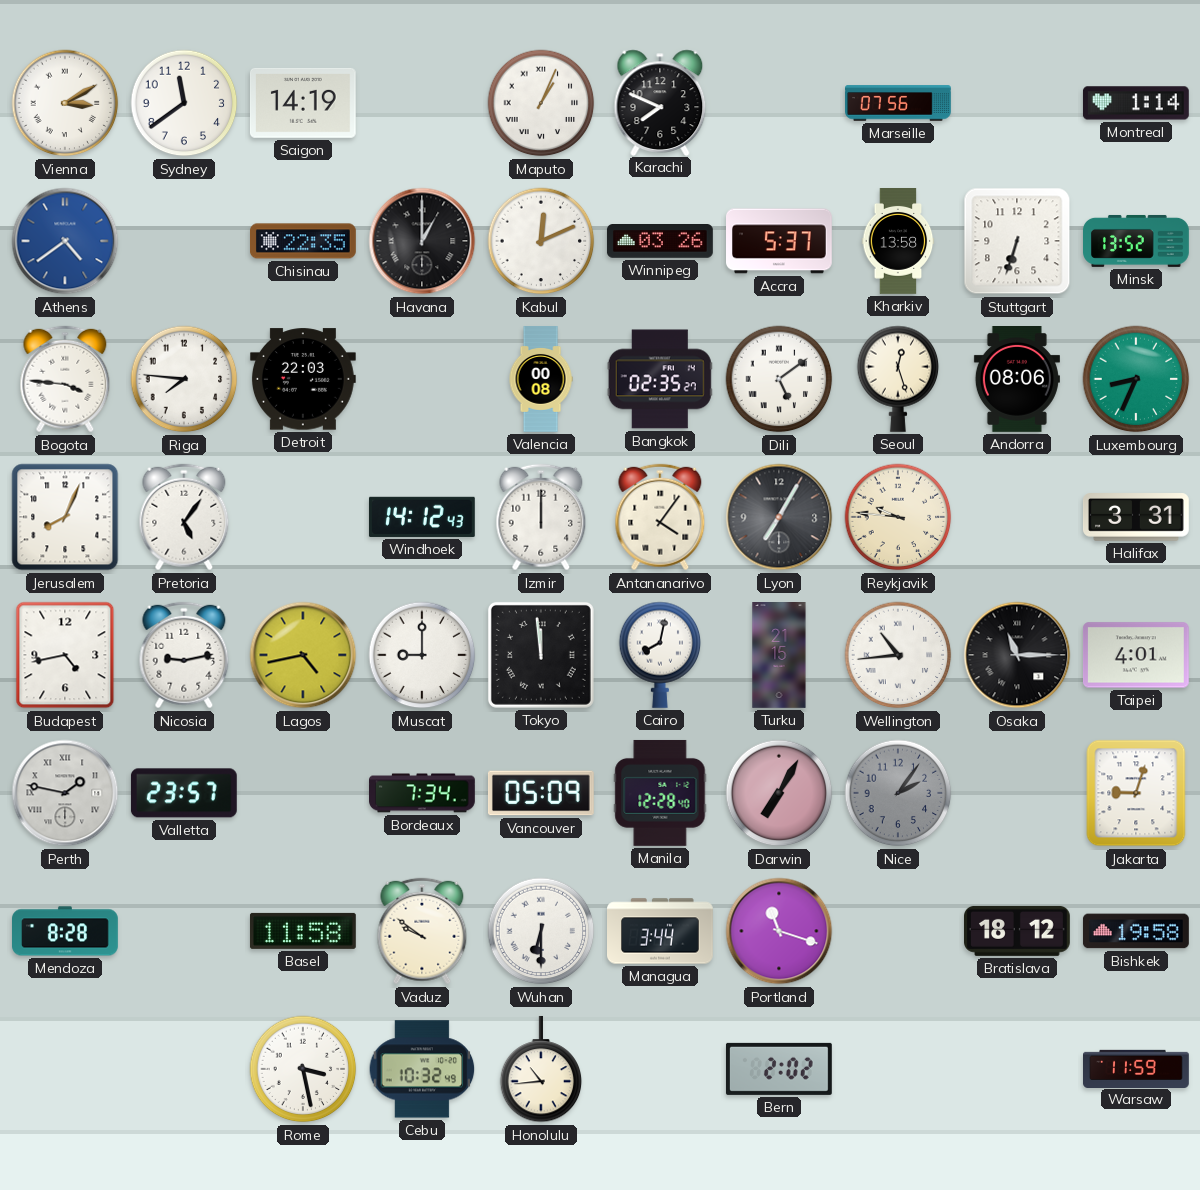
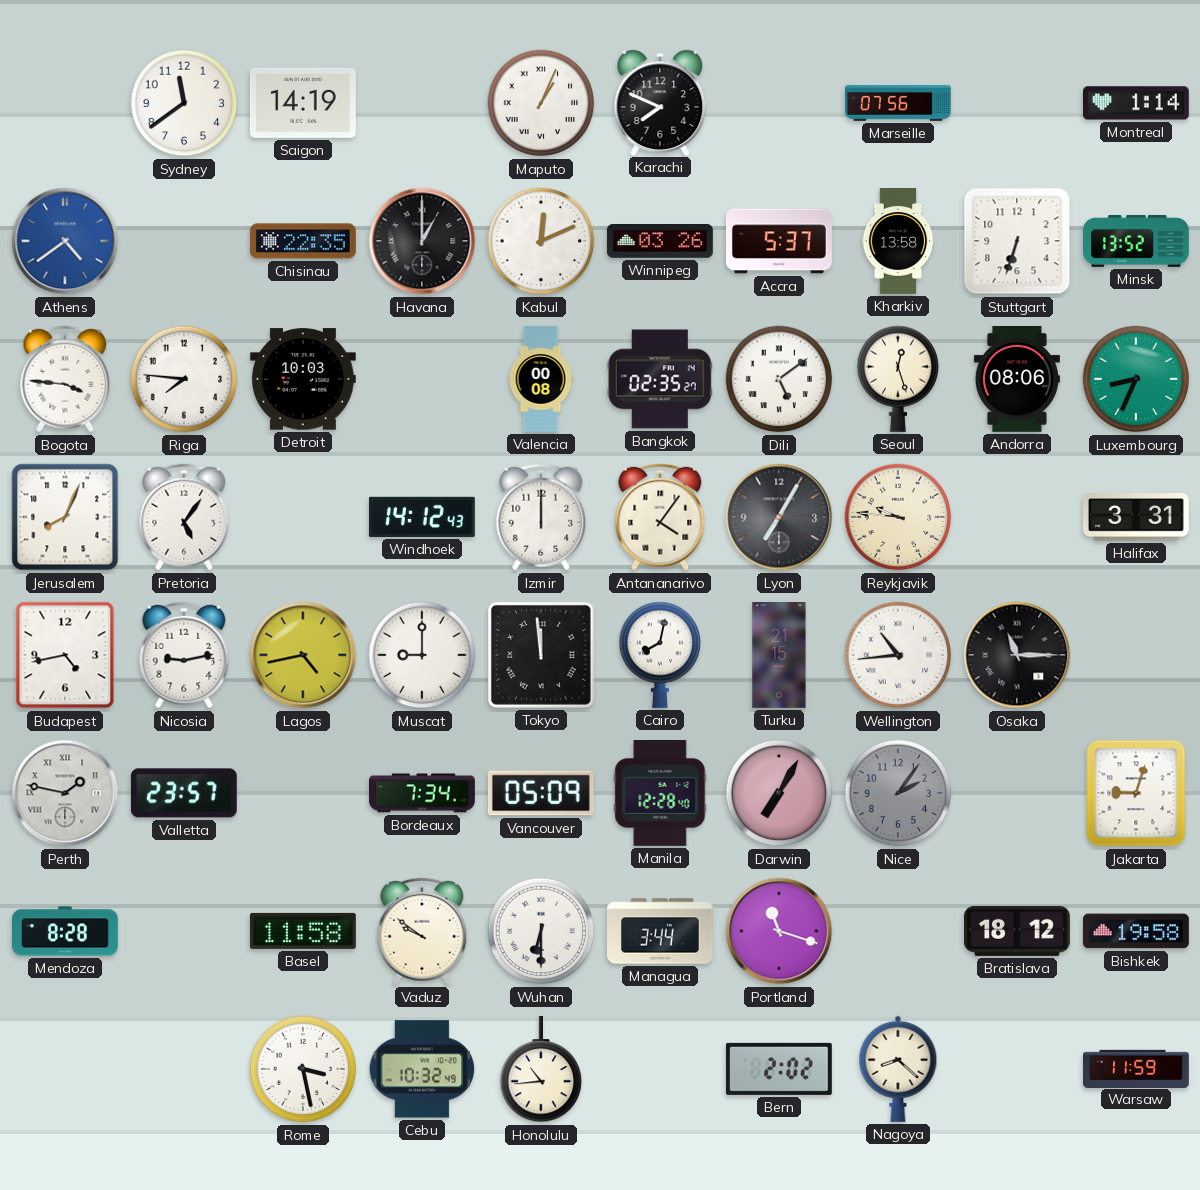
Vienna: 3:10 -> none (65, 103)
Detroit: 22:03 -> 10:03 (303, 379)
Taipei: 4:01 -> none (1136, 655)
Nagoya: none -> 8:22 (898, 1069)
